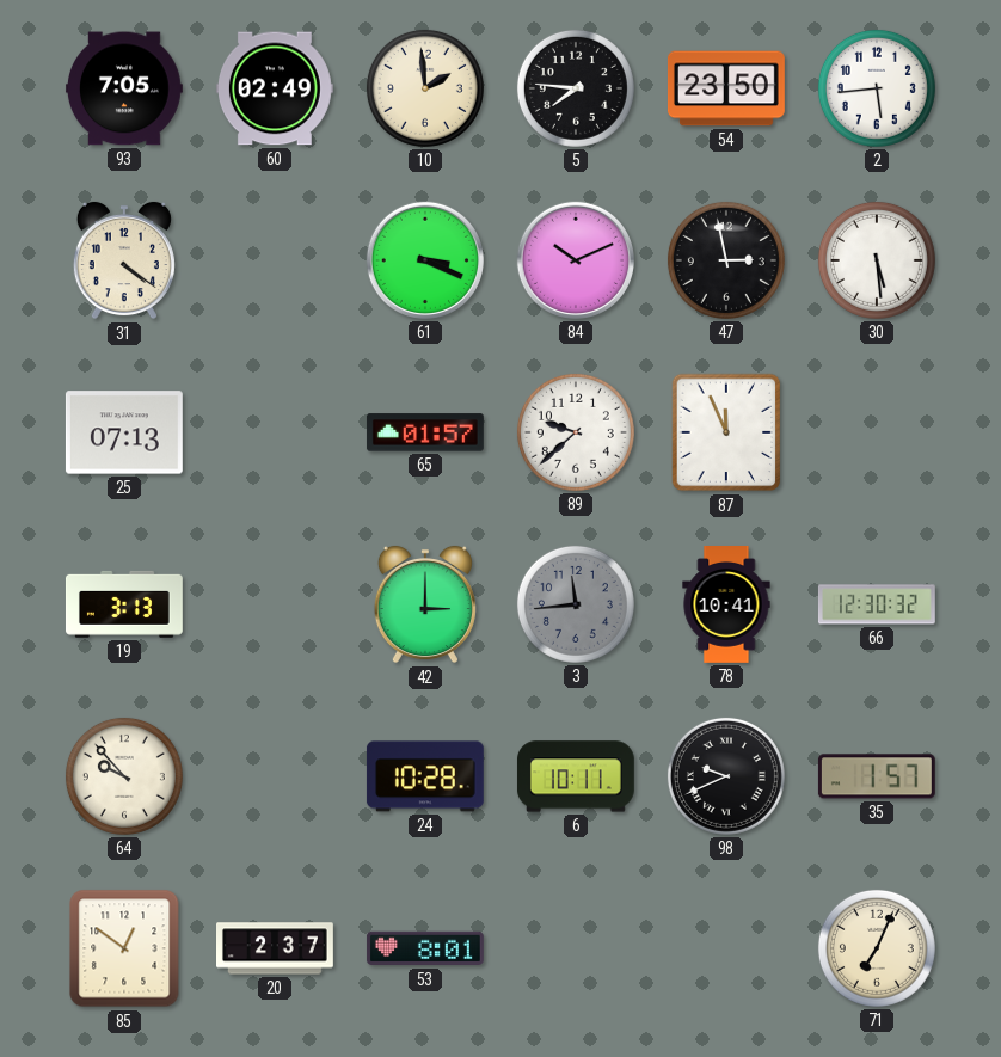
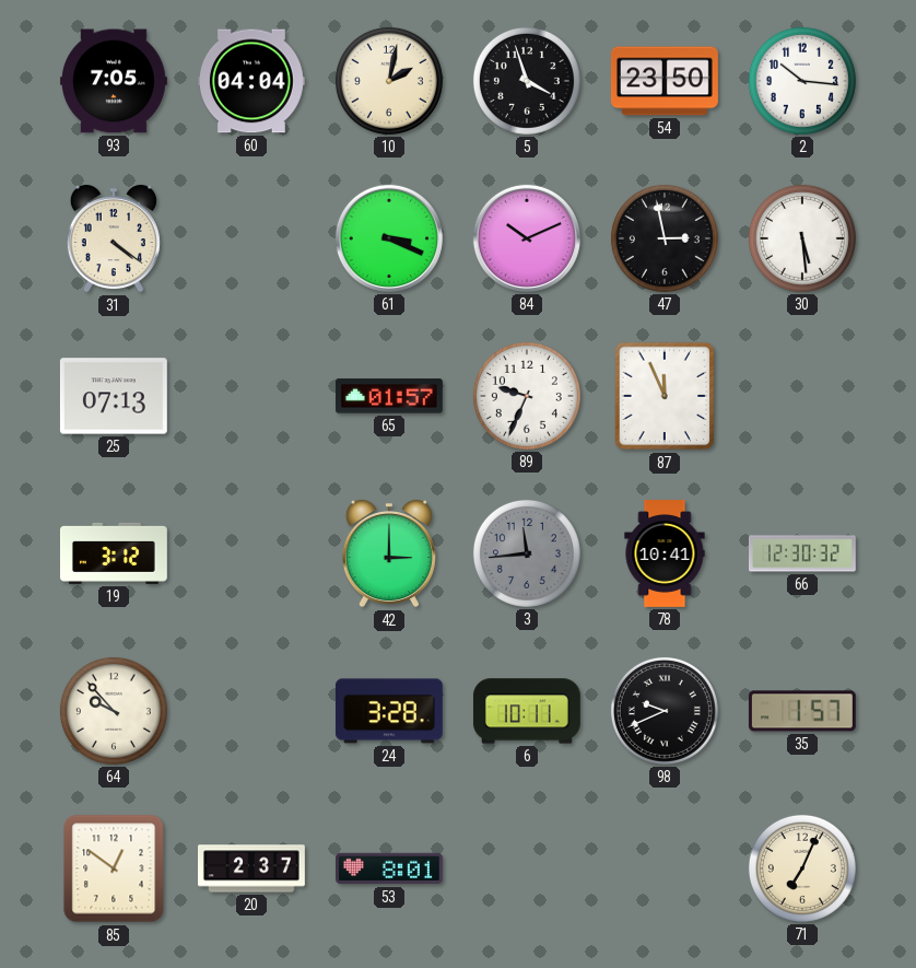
60: 02:49 -> 04:04 (251, 81)
10: 1:59 -> 2:02 (389, 81)
5: 7:46 -> 3:57 (527, 81)
2: 5:44 -> 10:16 (802, 81)
89: 9:38 -> 9:34 (527, 396)
19: 3:13 -> 3:12 (114, 553)
24: 10:28 -> 3:28 (389, 711)
